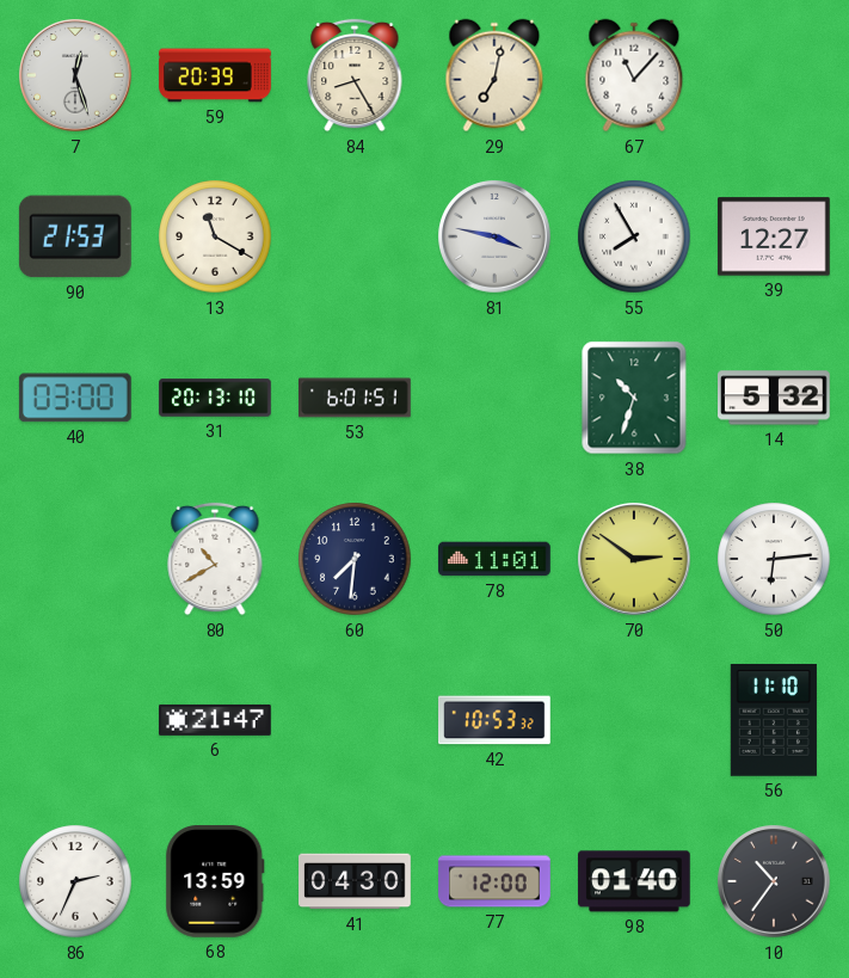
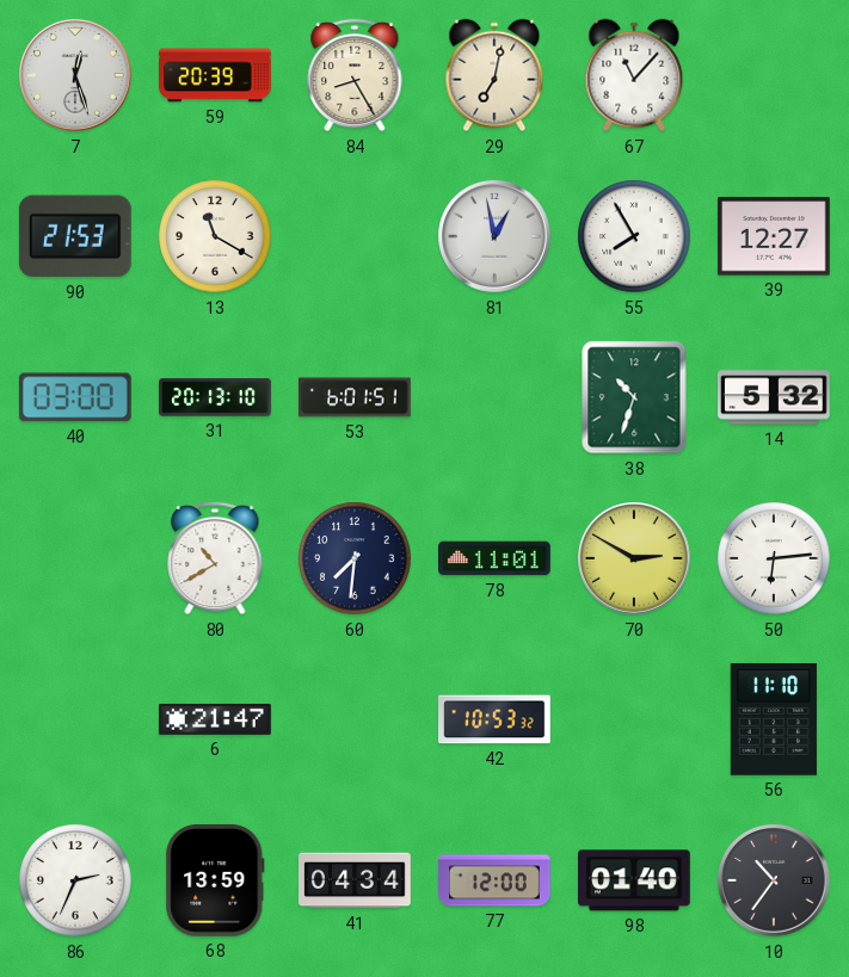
81: 3:47 -> 12:58 (494, 236)
70: 2:51 -> 2:50 (634, 558)
41: 04:30 -> 04:34 (355, 880)
